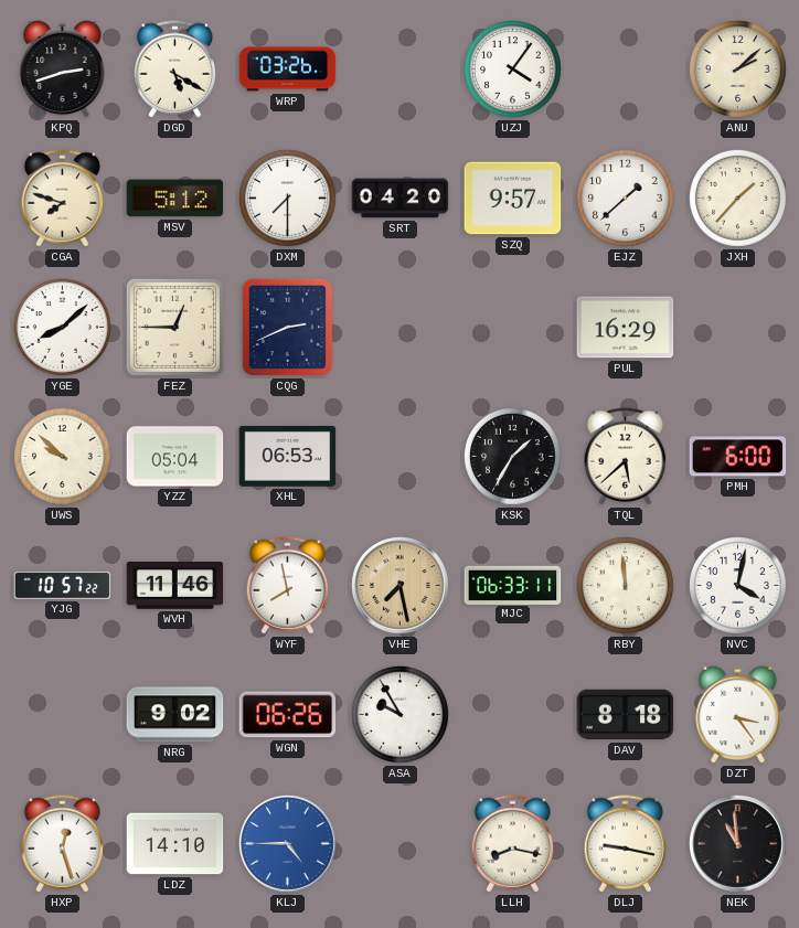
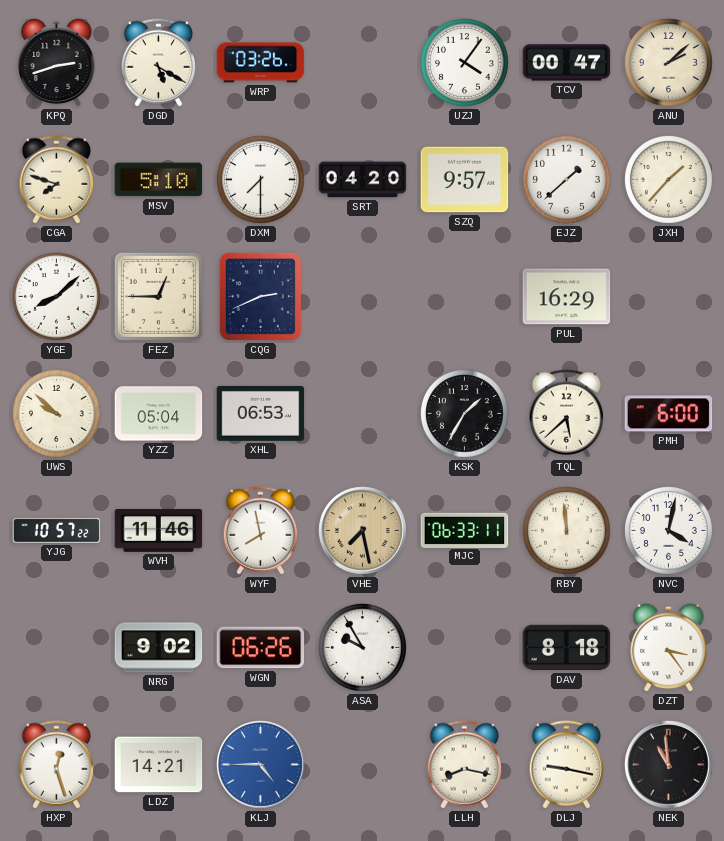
TCV: none -> 00:47 (567, 63)
MSV: 5:12 -> 5:10 (159, 180)
LDZ: 14:10 -> 14:21 (159, 765)
